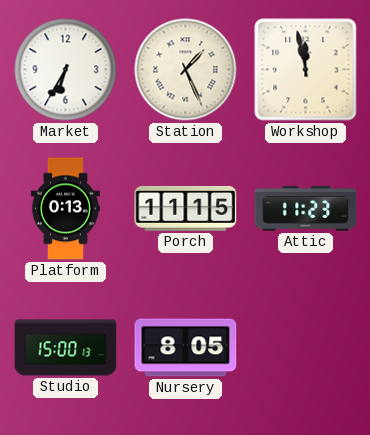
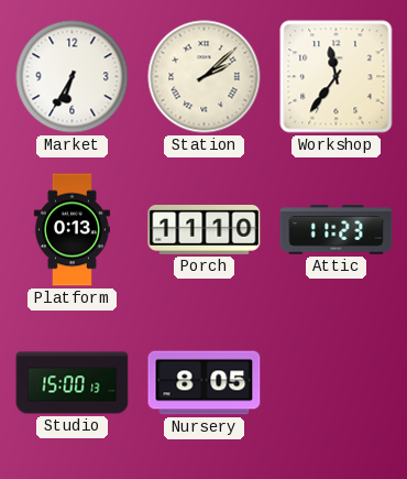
Station: 1:26 -> 2:08 (205, 77)
Workshop: 11:58 -> 11:36 (337, 77)
Porch: 11:15 -> 11:10 (205, 229)
